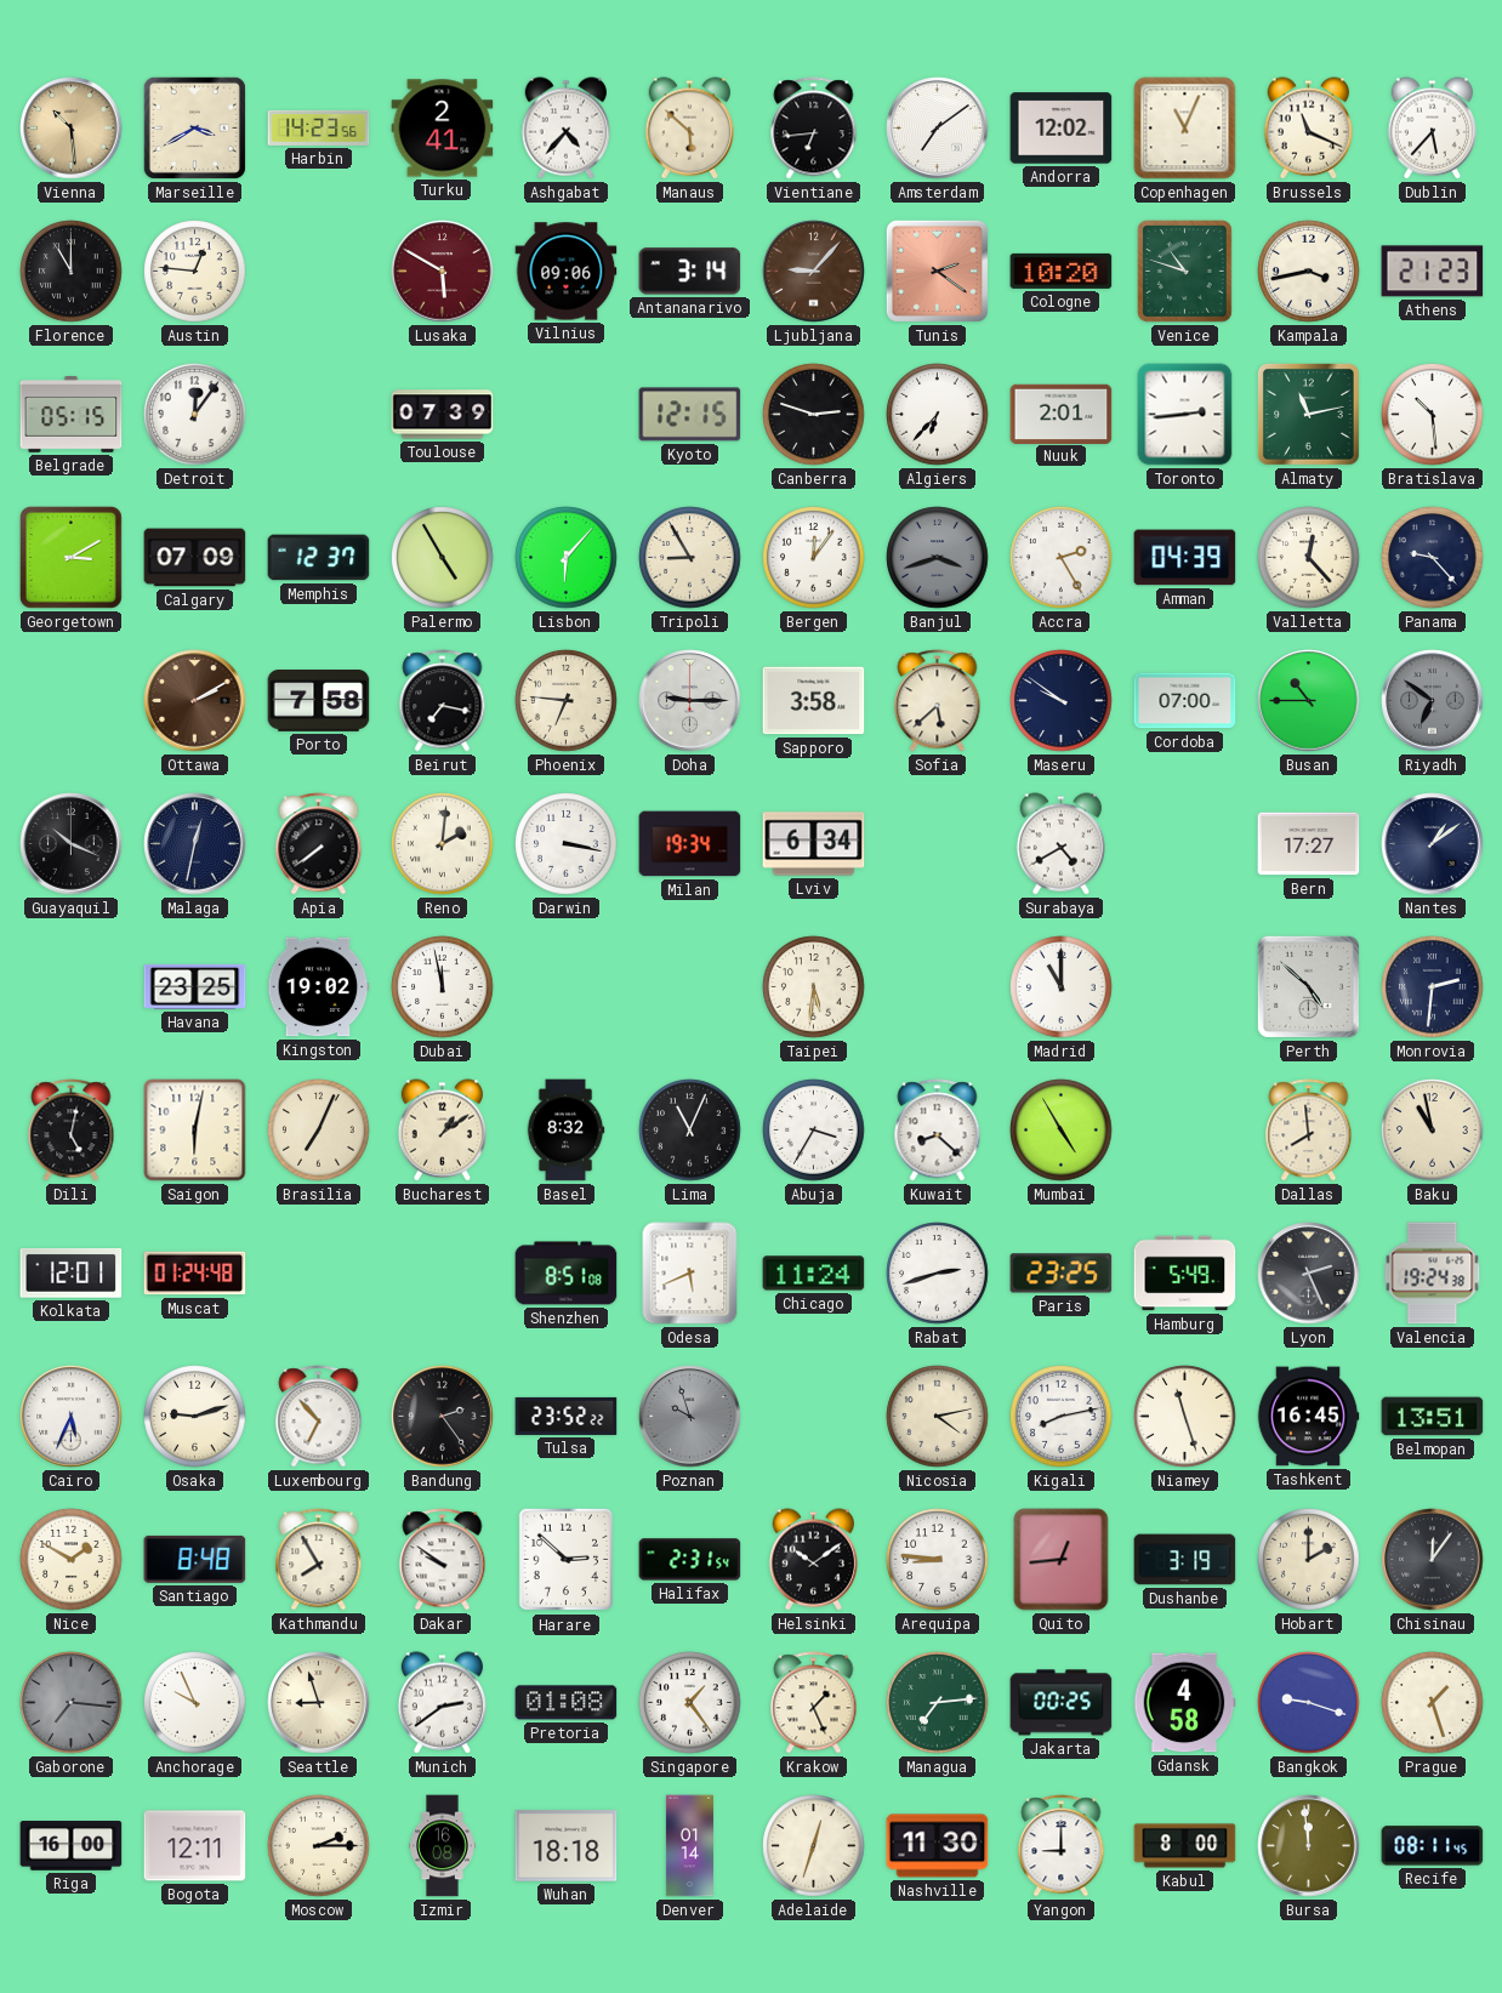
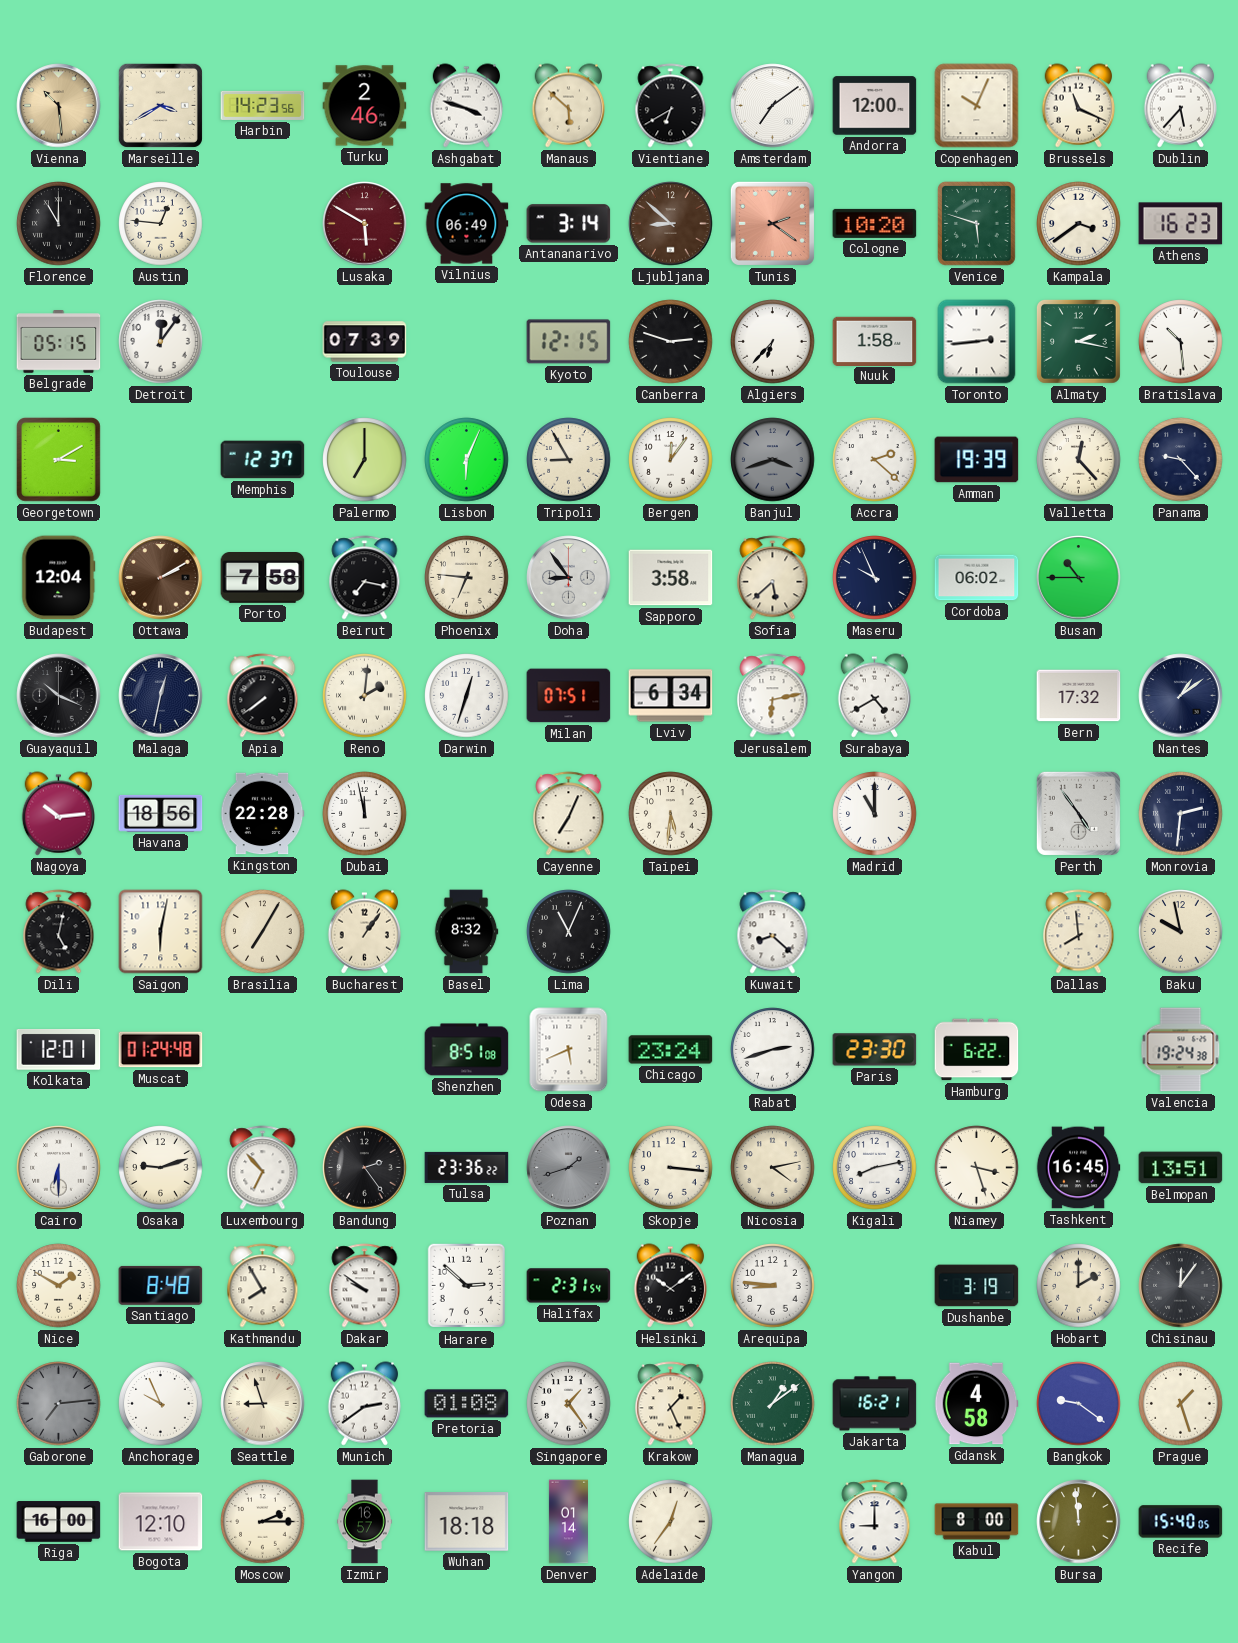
Turku: 2:41 -> 2:46 (365, 106)
Ashgabat: 4:37 -> 3:48 (467, 106)
Vientiane: 6:44 -> 6:40 (671, 106)
Andorra: 12:02 -> 12:00 (875, 106)
Copenhagen: 11:04 -> 10:04 (977, 106)
Vilnius: 09:06 -> 06:49 (467, 224)
Ljubljana: 9:07 -> 8:52 (671, 224)
Venice: 10:48 -> 5:48 (977, 224)
Kampala: 3:43 -> 3:39 (1079, 224)
Athens: 21:23 -> 16:23 (1181, 224)
Nuuk: 2:01 -> 1:58 (875, 341)
Almaty: 11:13 -> 2:17 (1078, 341)
Calgary: 07:09 -> none (195, 558)
Palermo: 4:55 -> 7:00 (365, 460)
Lisbon: 6:07 -> 6:04 (467, 460)
Accra: 2:25 -> 2:22 (875, 460)
Amman: 04:39 -> 19:39 (977, 460)
Budapest: none -> 12:04 (59, 578)
Doha: 9:15 -> 8:54 (569, 578)
Maseru: 9:51 -> 9:56 (875, 578)
Cordoba: 07:00 -> 06:02 (977, 578)
Riyadh: 6:51 -> none (1433, 701)
Darwin: 3:17 -> 12:33 (467, 696)
Milan: 19:34 -> 07:51 (569, 696)
Jerusalem: none -> 6:13 (773, 696)
Bern: 17:27 -> 17:32 (1079, 696)
Nagoya: none -> 10:14 (59, 814)
Havana: 23:25 -> 18:56 (161, 813)
Kingston: 19:02 -> 22:28 (262, 814)
Cayenne: none -> 7:04 (569, 814)
Perth: 4:52 -> 4:54 (1078, 813)
Brasilia: 7:04 -> 7:05 (263, 932)
Bucharest: 1:09 -> 1:06 (365, 932)
Abuja: 3:35 -> none (814, 1131)
Mumbai: 4:55 -> none (1062, 1131)
Baku: 10:58 -> 9:58 (1181, 932)
Chicago: 11:24 -> 23:24 (671, 1050)
Paris: 23:25 -> 23:30 (875, 1050)
Hamburg: 5:49 -> 6:22 (977, 1050)
Lyon: 2:26 -> none (1309, 1274)
Cairo: 5:34 -> 6:30 (59, 1168)
Tulsa: 23:52 -> 23:36 (467, 1167)
Poznan: 9:57 -> 1:42 (569, 1168)
Skopje: none -> 3:16 (671, 1168)
Niamey: 11:27 -> 3:27 (977, 1168)
Quito: 12:44 -> none (1062, 1560)
Gaborone: 7:16 -> 7:14 (59, 1404)
Managua: 7:14 -> 1:09 (773, 1404)
Jakarta: 00:25 -> 16:21 (875, 1404)
Bangkok: 9:18 -> 9:21 (1079, 1404)
Bogota: 12:11 -> 12:10 (161, 1522)
Izmir: 16:08 -> 16:57 (365, 1522)
Adelaide: 12:33 -> 12:36 (671, 1522)
Nashville: 11:30 -> none (938, 1846)
Recife: 08:11 -> 15:40 (1181, 1522)
